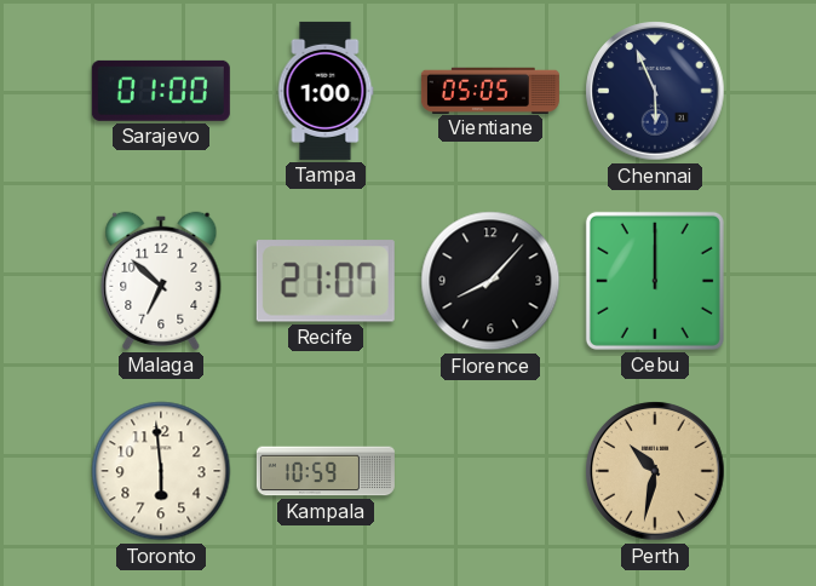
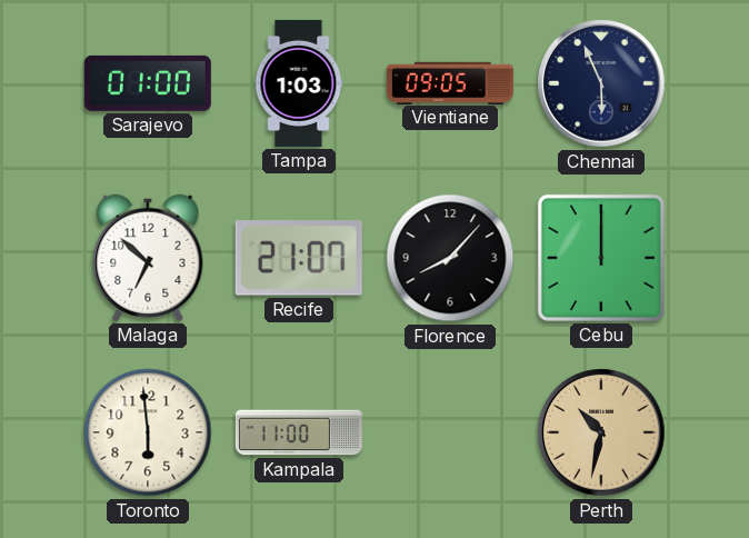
Tampa: 1:00 -> 1:03 (299, 83)
Vientiane: 05:05 -> 09:05 (450, 82)
Kampala: 10:59 -> 11:00 (299, 432)
